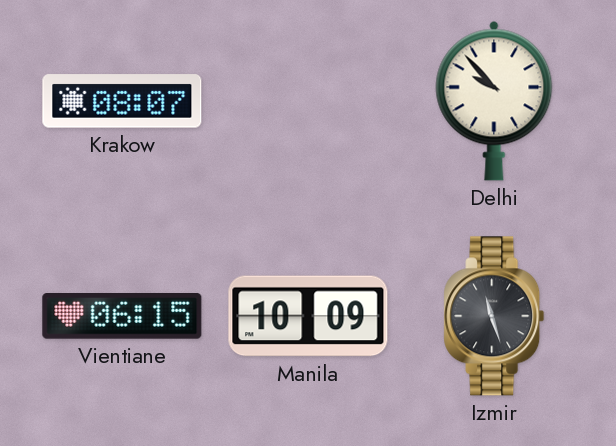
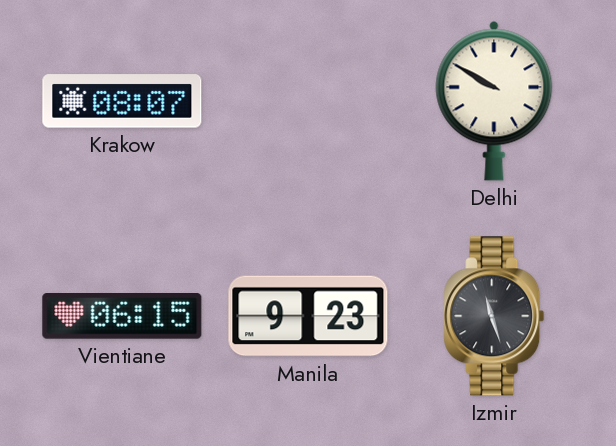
Delhi: 9:53 -> 9:50 (494, 101)
Manila: 10:09 -> 9:23 (308, 316)
